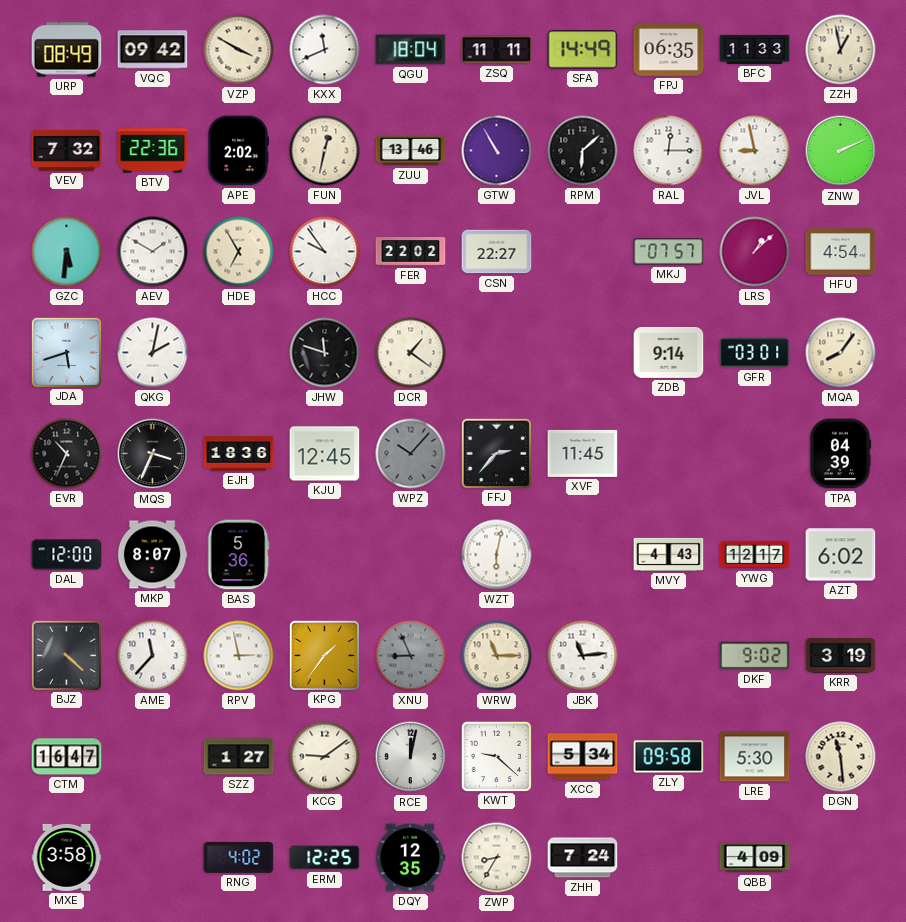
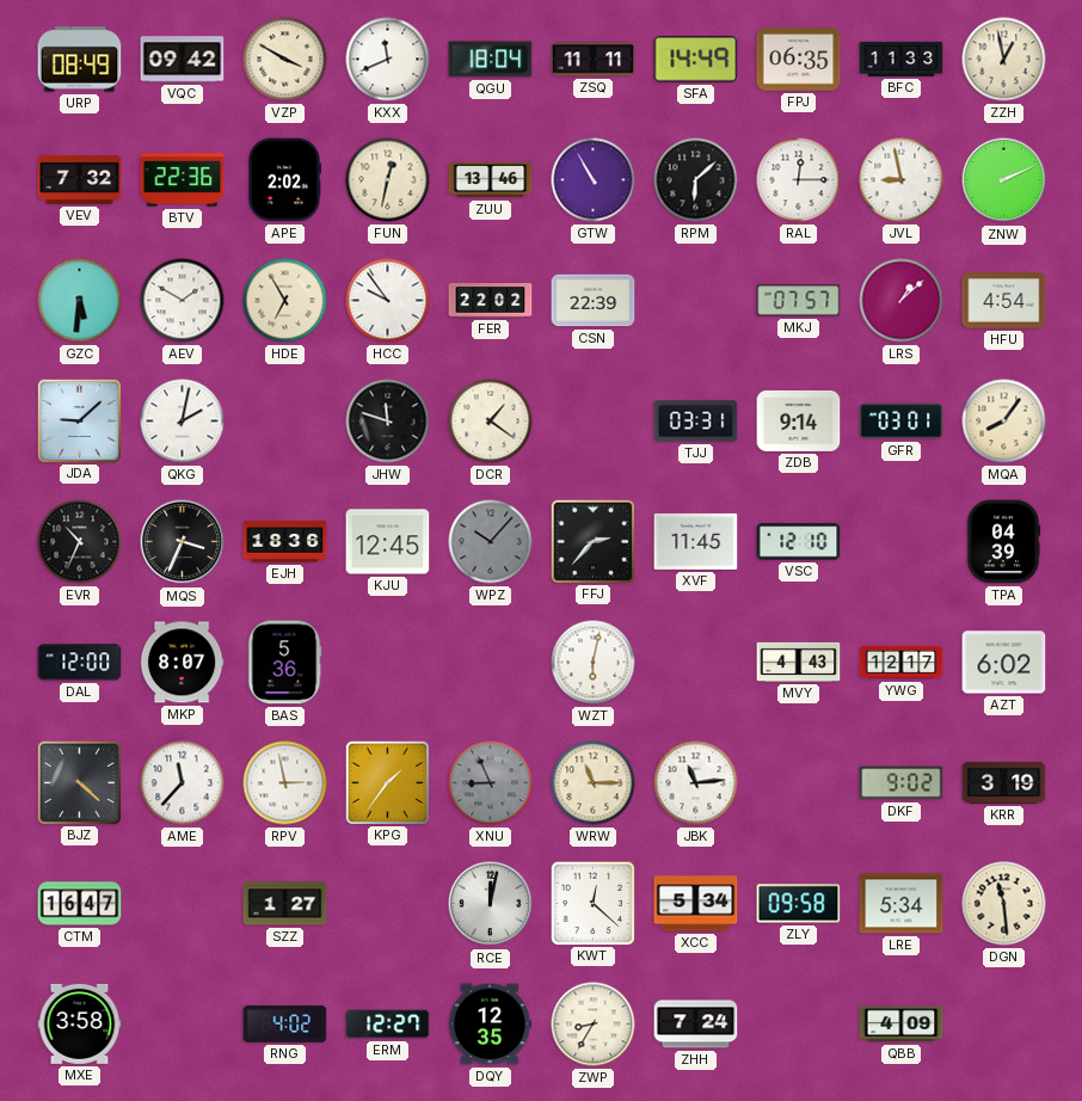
CSN: 22:27 -> 22:39 (594, 301)
JDA: 5:42 -> 9:08 (79, 420)
TJJ: none -> 03:31 (696, 422)
VSC: none -> 12:10 (799, 542)
KCG: 9:09 -> none (325, 757)
KWT: 9:22 -> 12:22 (592, 903)
LRE: 5:30 -> 5:34 (902, 904)
ERM: 12:25 -> 12:27 (388, 1025)
